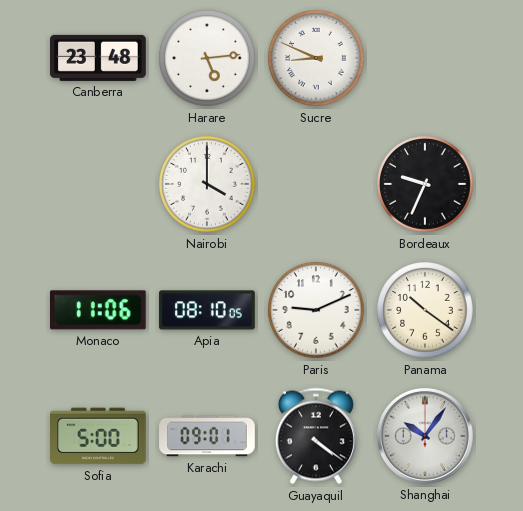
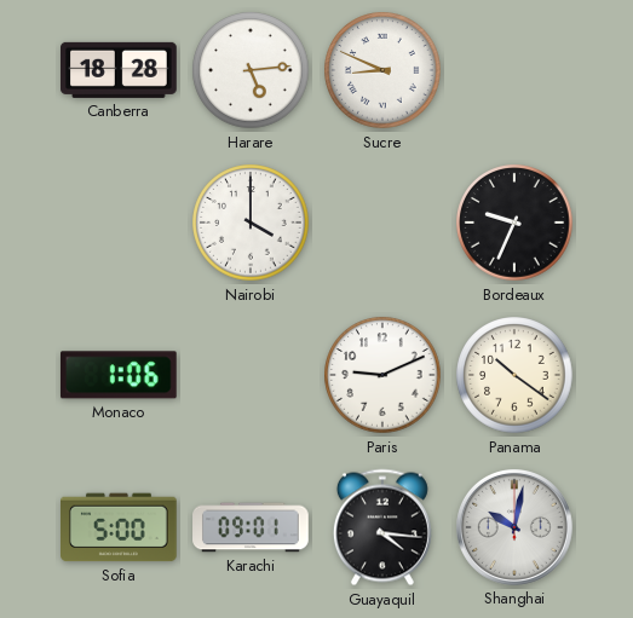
Canberra: 23:48 -> 18:28 (119, 70)
Monaco: 11:06 -> 1:06 (119, 375)
Apia: 08:10 -> none (207, 310)
Guayaquil: 4:21 -> 4:16 (382, 527)
Shanghai: 10:06 -> 10:02 (514, 527)
